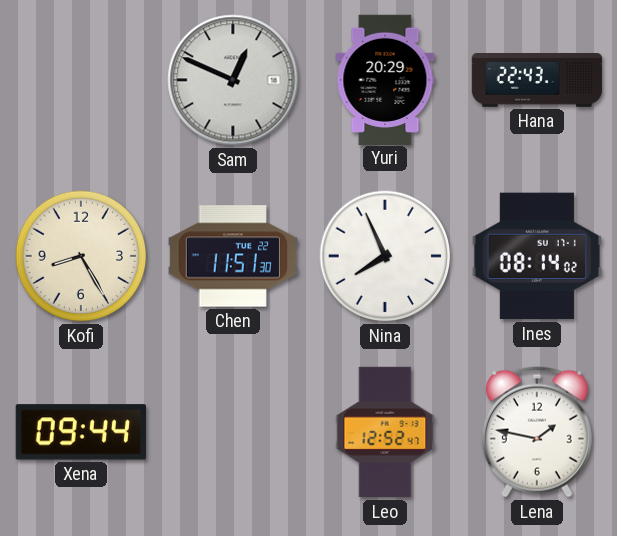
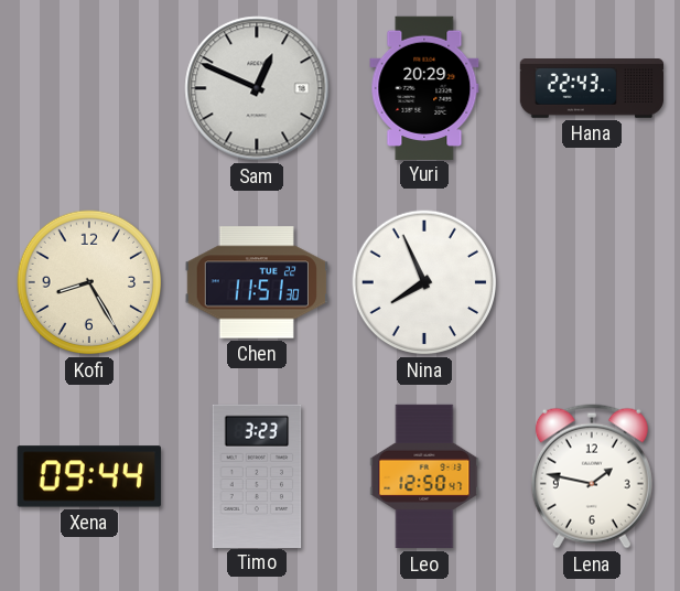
Ines: 08:14 -> none (537, 256)
Timo: none -> 3:23 (257, 475)
Leo: 12:52 -> 12:50 (424, 476)
